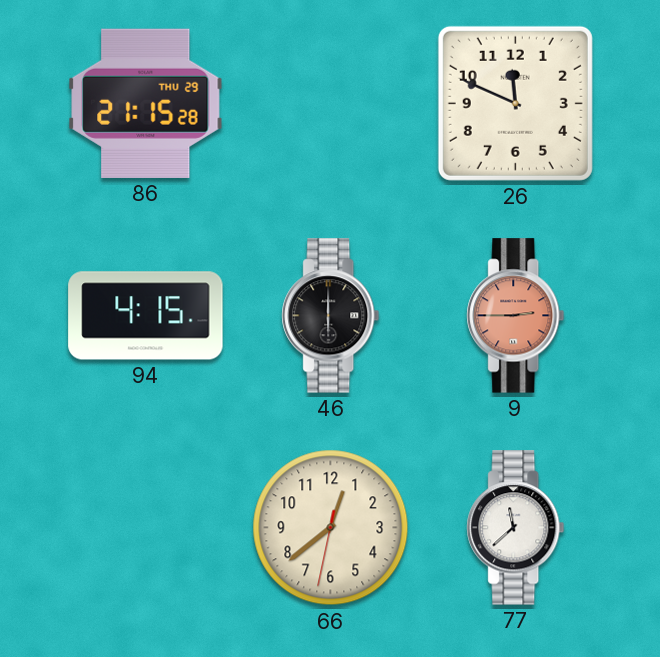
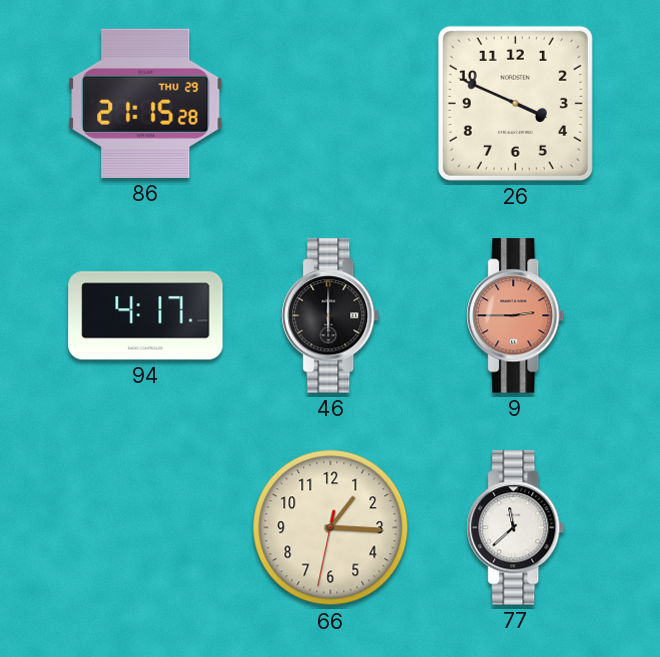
26: 11:49 -> 3:49 (515, 103)
94: 4:15 -> 4:17 (146, 316)
66: 12:38 -> 1:15 (331, 528)
